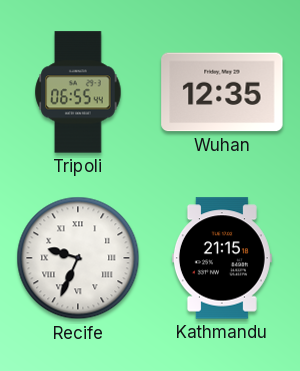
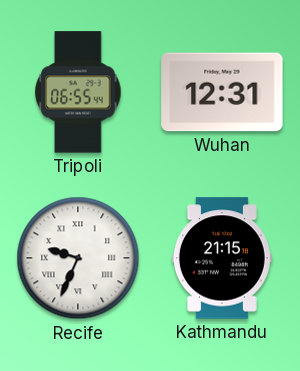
Wuhan: 12:35 -> 12:31 (222, 92)
